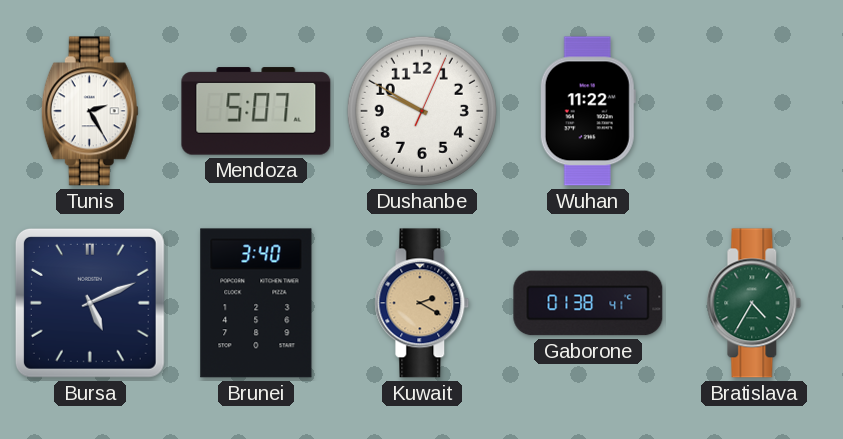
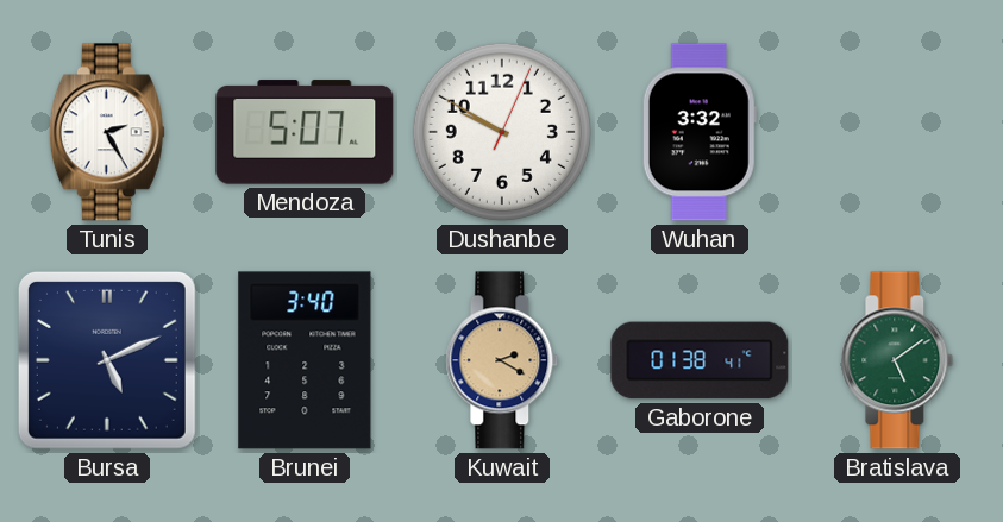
Wuhan: 11:22 -> 3:32 (700, 132)
Bratislava: 4:35 -> 5:09 (897, 360)
